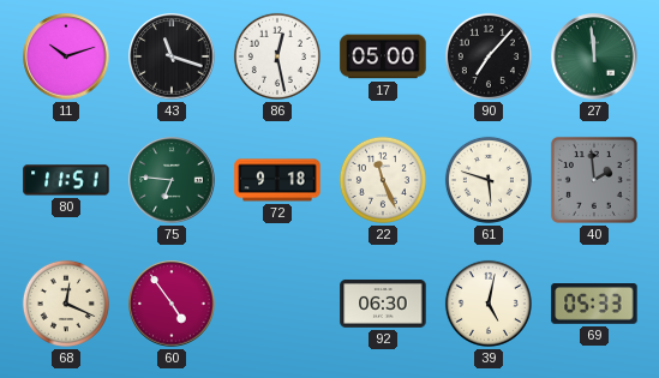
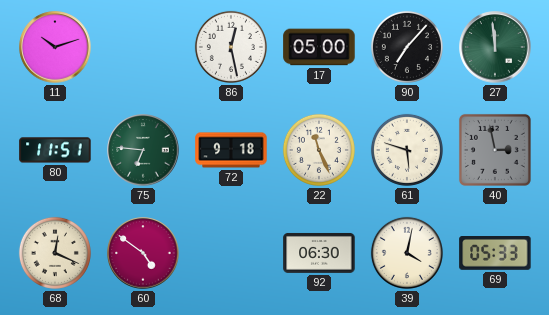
43: 11:18 -> none (172, 56)
40: 1:59 -> 2:58 (495, 150)
60: 4:54 -> 4:51 (143, 253)
39: 5:02 -> 4:02 (407, 253)
